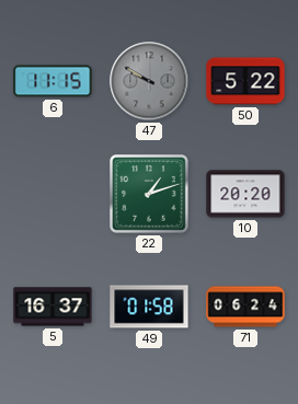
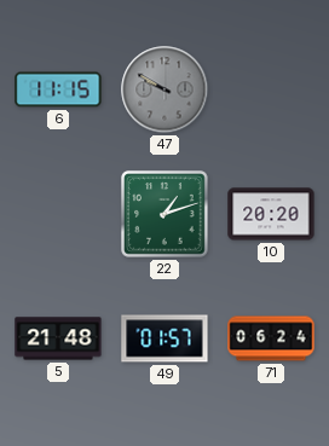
50: 5:22 -> none (245, 81)
5: 16:37 -> 21:48 (58, 338)
49: 01:58 -> 01:57 (164, 338)
